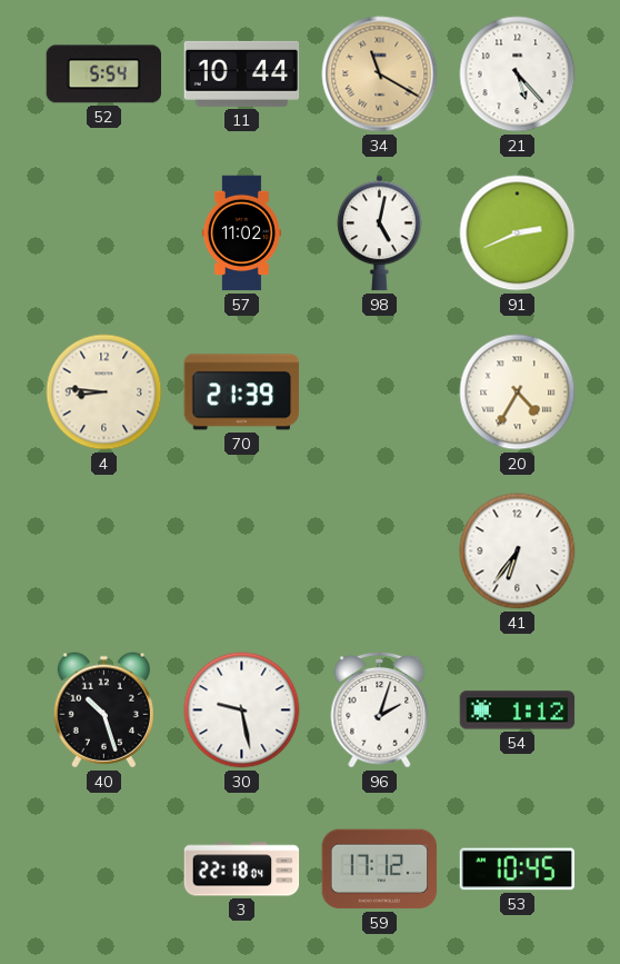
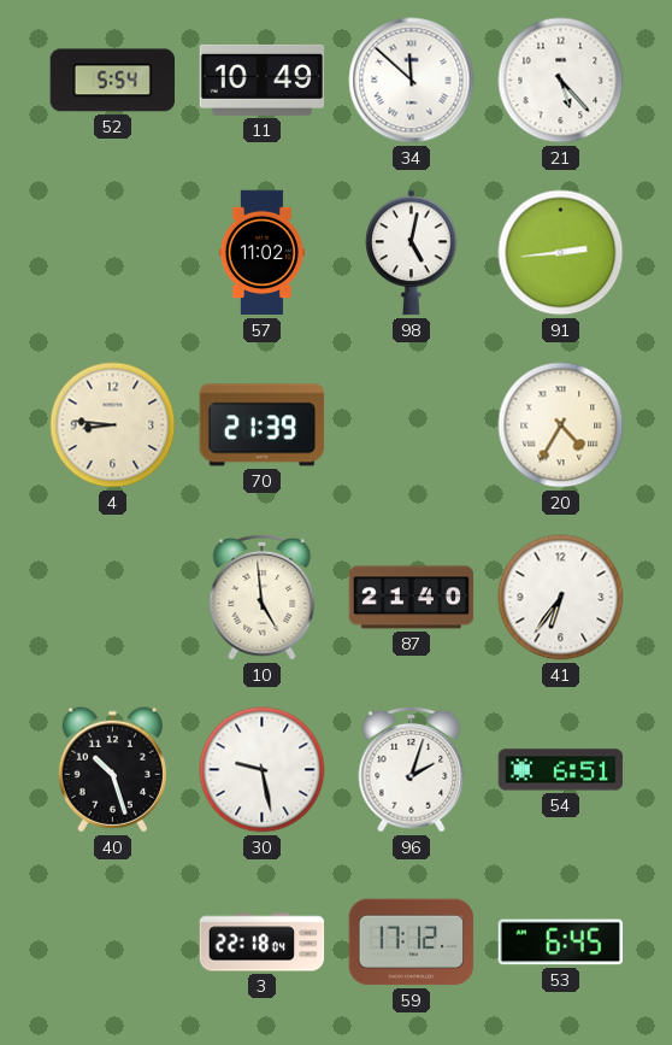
11: 10:44 -> 10:49 (263, 80)
34: 11:20 -> 11:52 (412, 81)
34 dial: champagne -> white (412, 81)
91: 2:41 -> 2:44 (561, 253)
10: none -> 4:59 (263, 597)
87: none -> 21:40 (412, 598)
54: 1:12 -> 6:51 (561, 770)
53: 10:45 -> 6:45 (561, 943)
